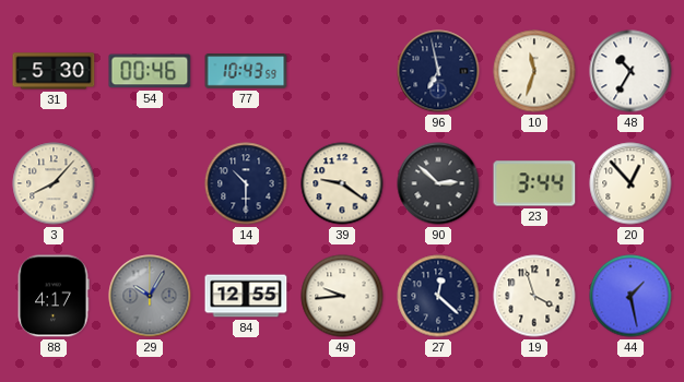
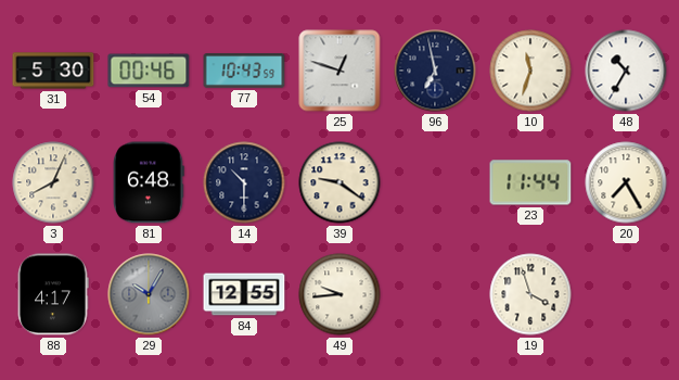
25: none -> 12:48 (339, 71)
3: 8:07 -> 8:04 (53, 182)
81: none -> 6:48 (150, 182)
90: 2:52 -> none (438, 183)
23: 3:44 -> 11:44 (530, 182)
20: 12:53 -> 7:25 (626, 182)
27: 12:22 -> none (438, 296)
44: 1:28 -> none (630, 296)
